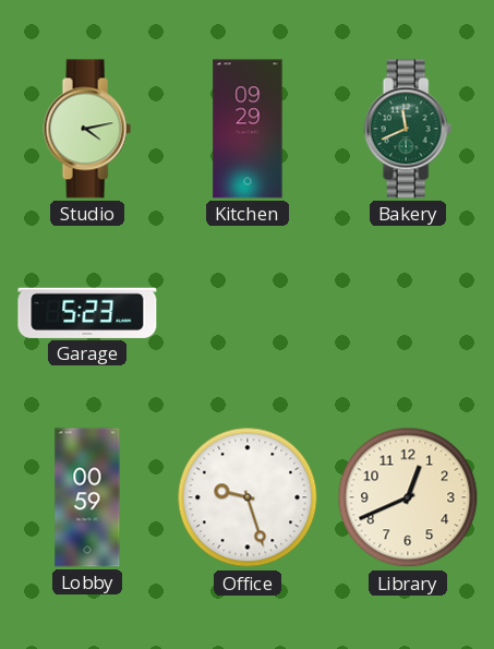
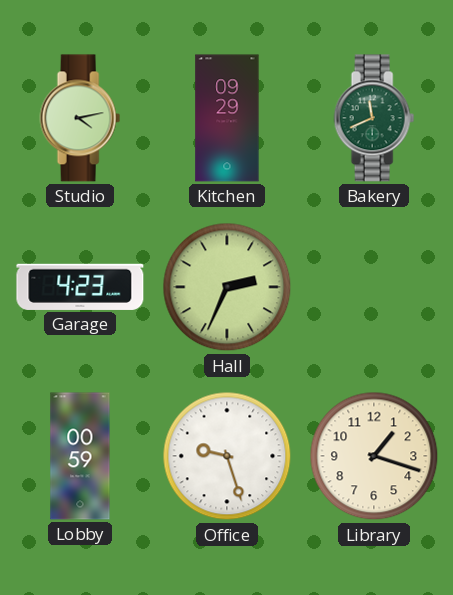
Garage: 5:23 -> 4:23 (80, 287)
Hall: none -> 2:34 (227, 287)
Library: 12:41 -> 1:18 (374, 456)
